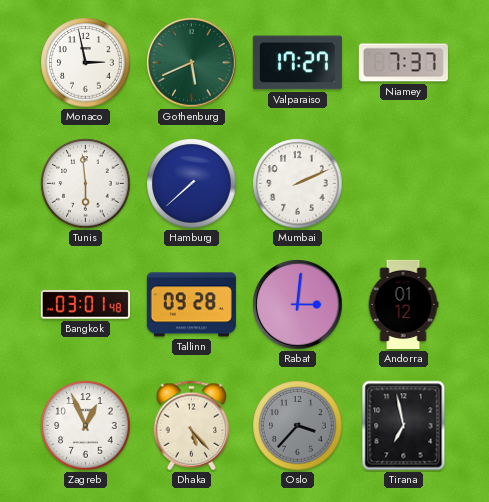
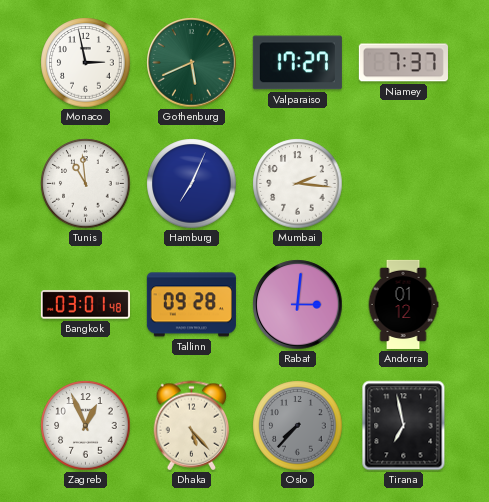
Tunis: 5:59 -> 10:59 (86, 184)
Hamburg: 7:38 -> 7:04 (192, 184)
Mumbai: 2:11 -> 2:16 (298, 184)
Oslo: 3:37 -> 7:37 (298, 426)
